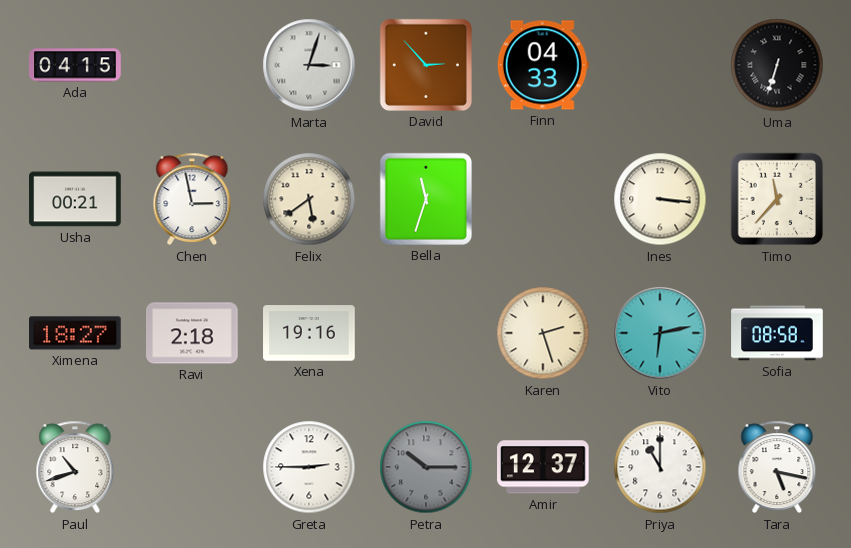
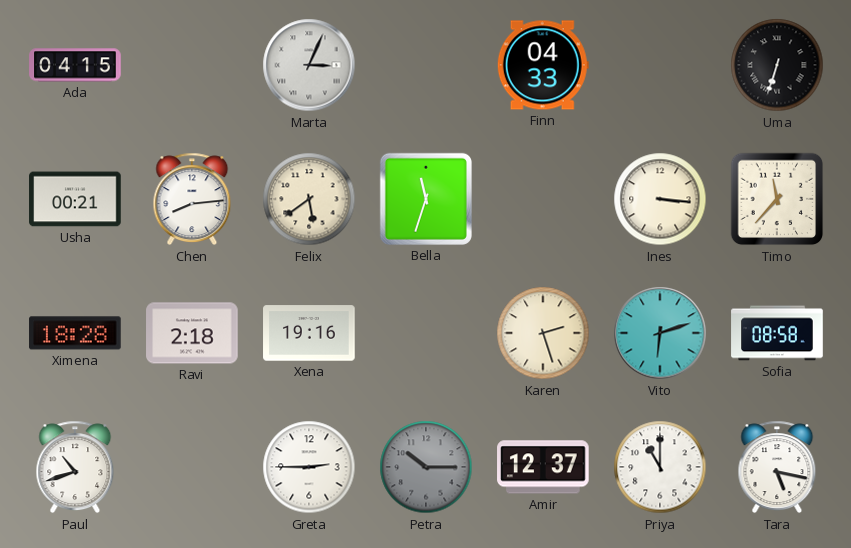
Marta: 3:03 -> 3:04 (309, 65)
David: 2:53 -> none (426, 65)
Chen: 2:58 -> 8:14 (192, 199)
Ximena: 18:27 -> 18:28 (75, 333)
Vito: 6:13 -> 6:12 (660, 333)
